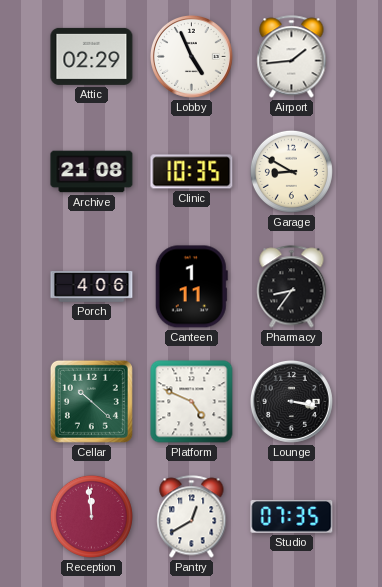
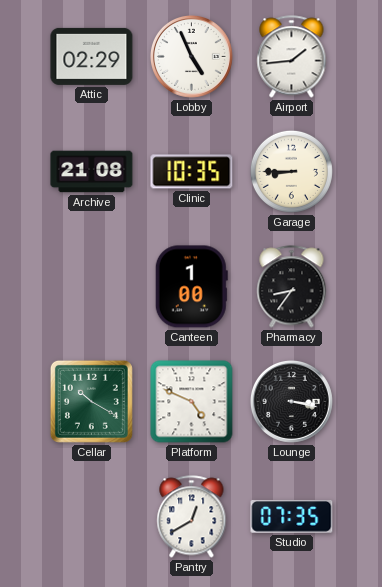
Garage: 8:50 -> 8:45 (291, 171)
Porch: 4:06 -> none (92, 287)
Canteen: 1:11 -> 1:00 (191, 287)
Cellar: 10:22 -> 10:20 (91, 401)
Reception: 11:59 -> none (91, 516)
